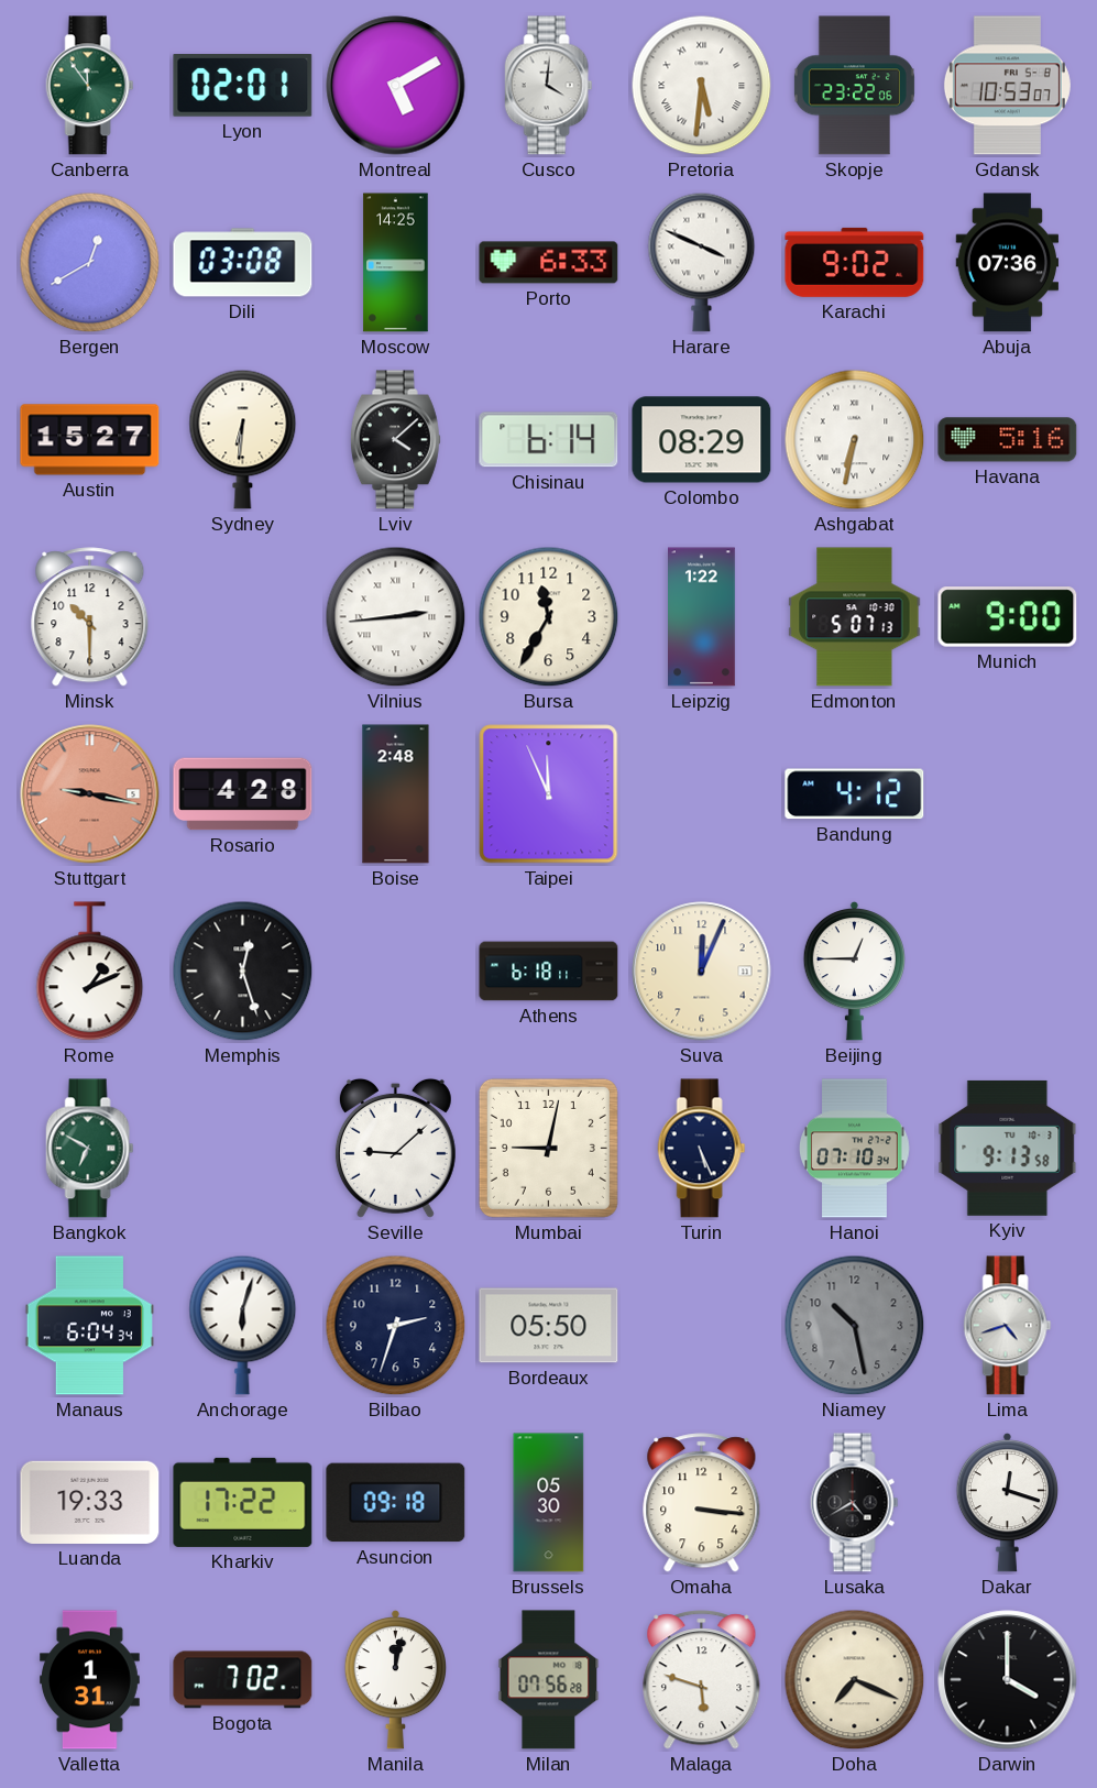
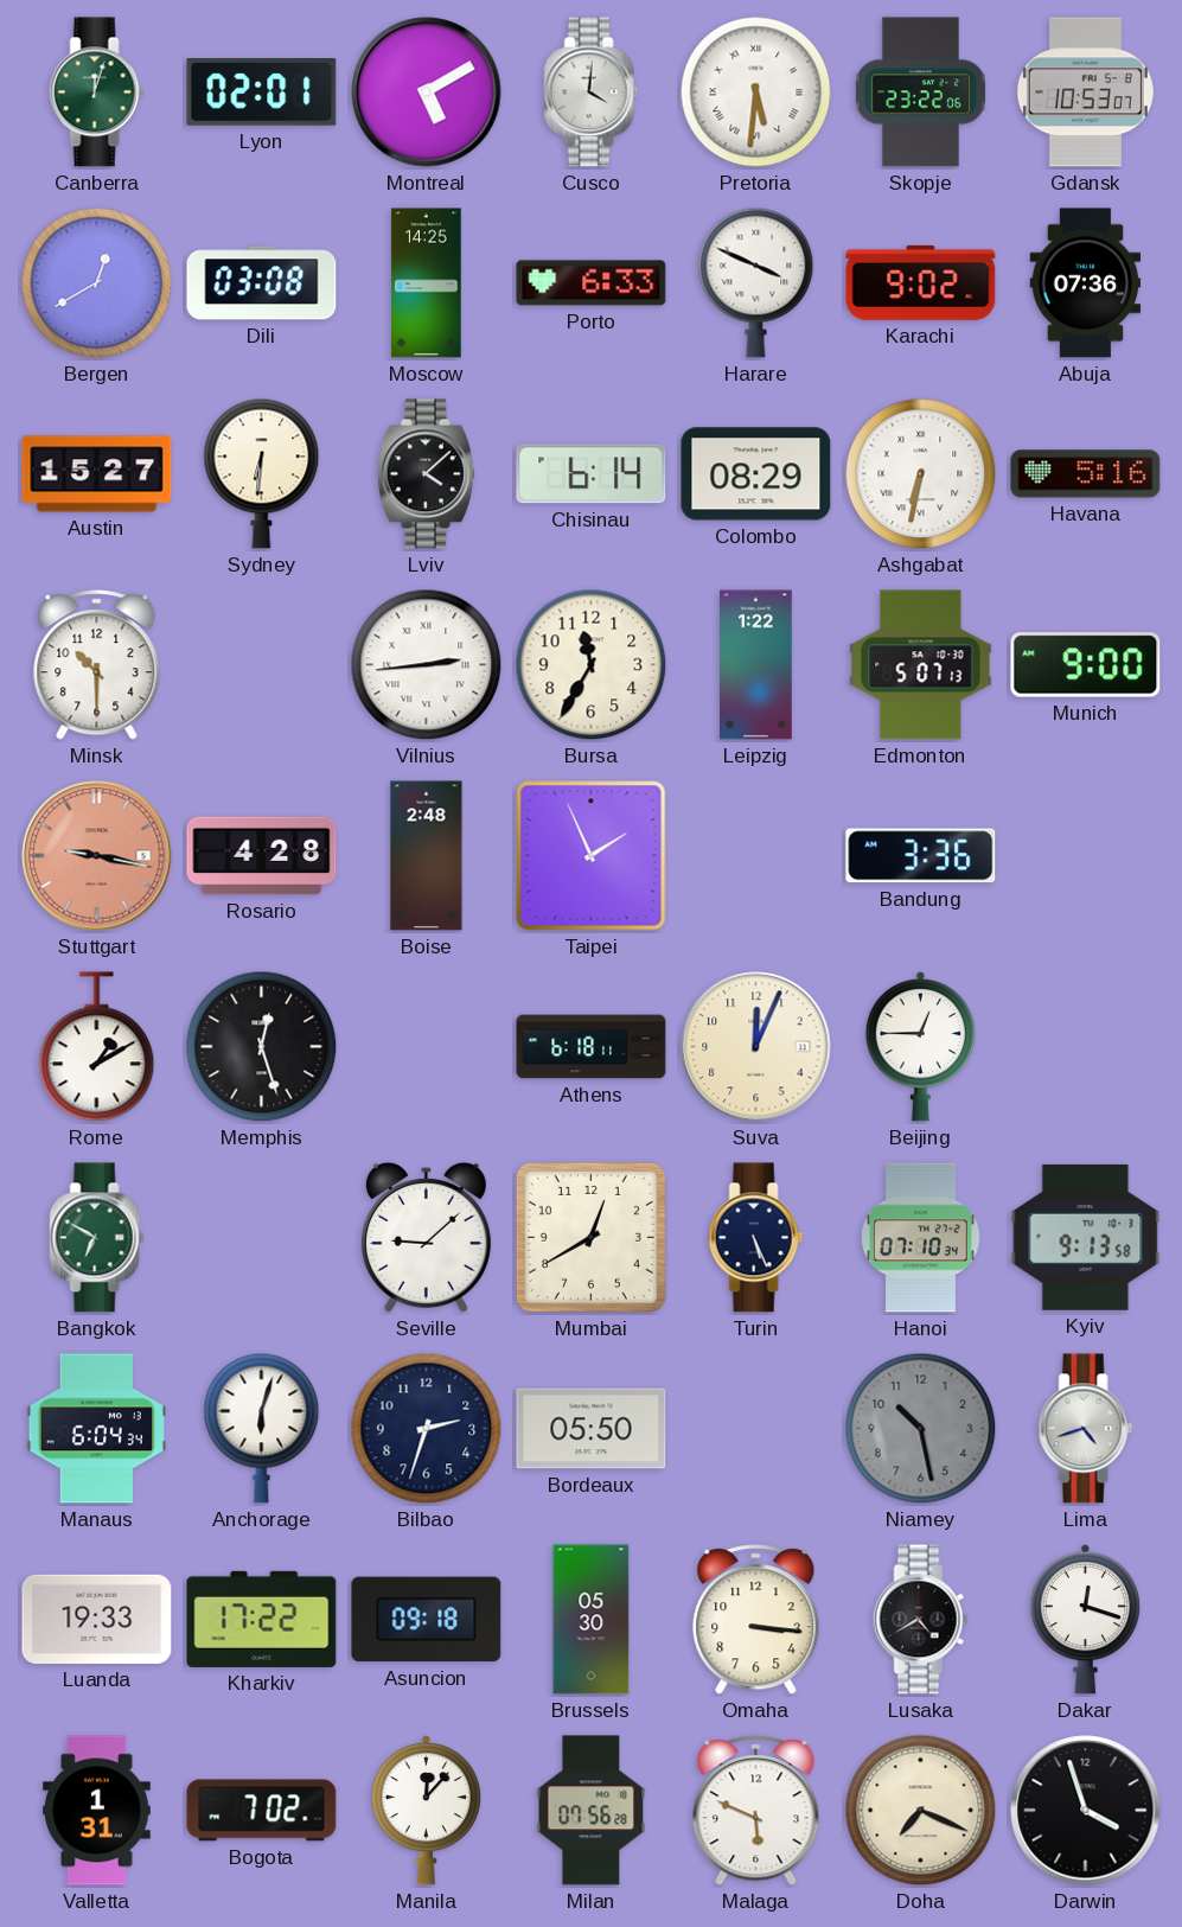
Canberra: 11:54 -> 12:03 (97, 92)
Taipei: 11:56 -> 1:56 (592, 856)
Bandung: 4:12 -> 3:36 (921, 856)
Rome: 1:11 -> 1:10 (97, 1047)
Mumbai: 9:02 -> 12:40 (590, 1237)
Manila: 12:02 -> 12:07 (426, 1810)
Malaga: 5:48 -> 5:49 (756, 1811)
Darwin: 4:00 -> 3:57 (1086, 1811)
